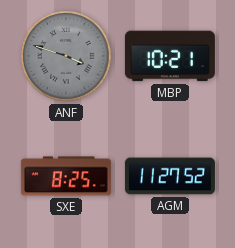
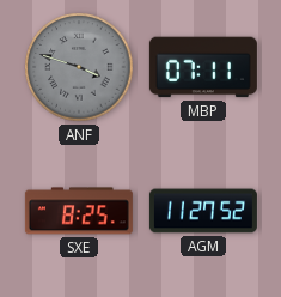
MBP: 10:21 -> 07:11 (203, 67)
